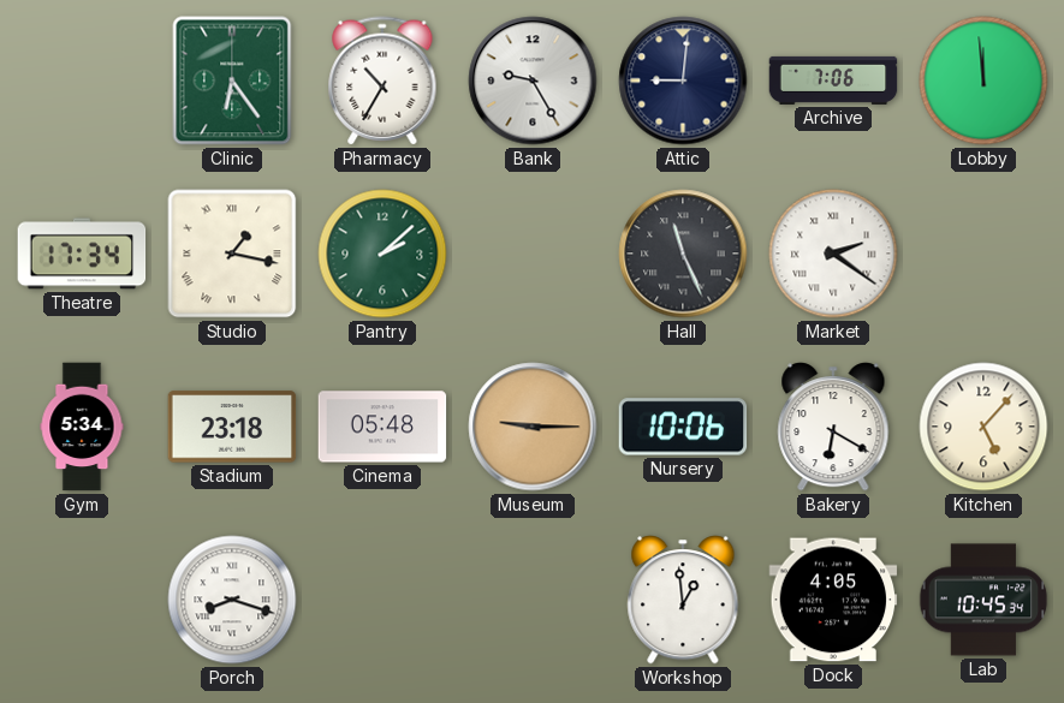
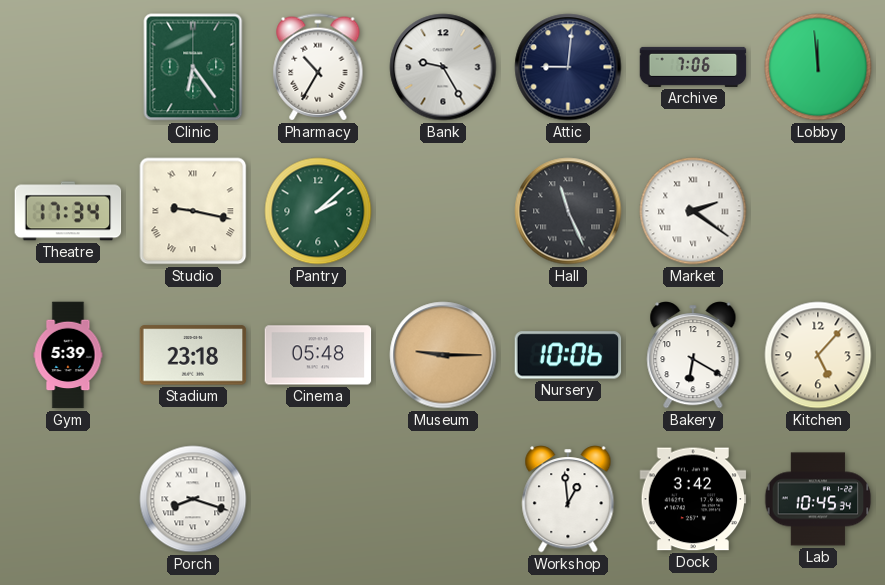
Studio: 1:17 -> 9:17 (193, 211)
Gym: 5:34 -> 5:39 (68, 355)
Dock: 4:05 -> 3:42 (693, 499)
